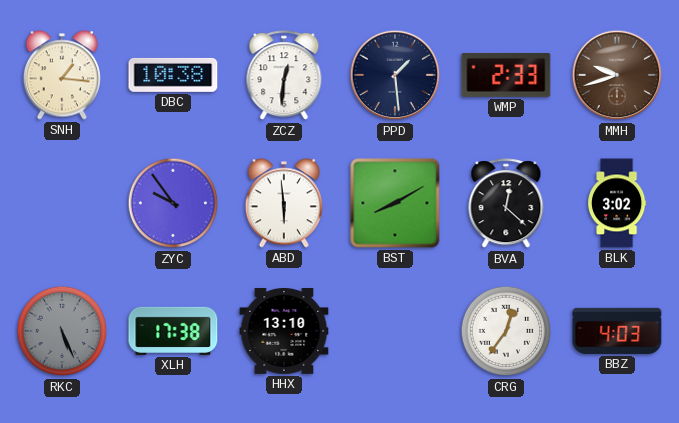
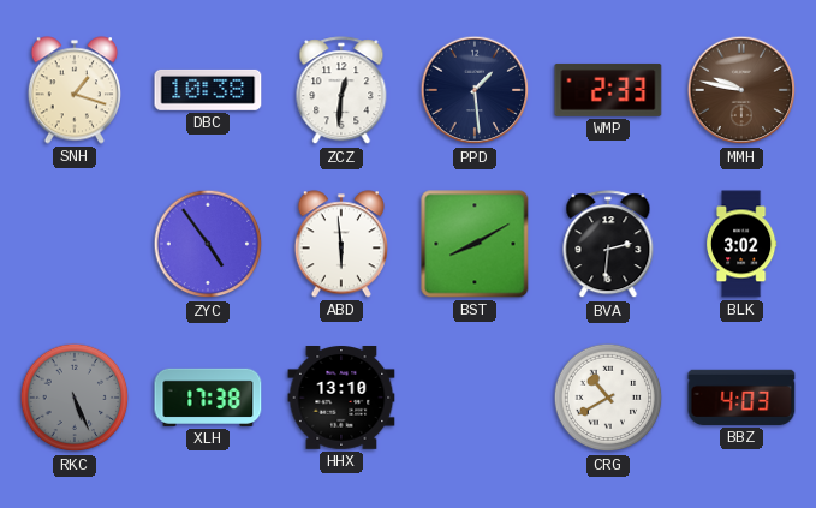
SNH: 1:16 -> 1:18 (75, 90)
MMH: 9:42 -> 9:47 (741, 90)
ZYC: 9:54 -> 4:54 (208, 244)
BVA: 12:22 -> 2:31 (608, 245)
CRG: 12:36 -> 10:40 (608, 398)
